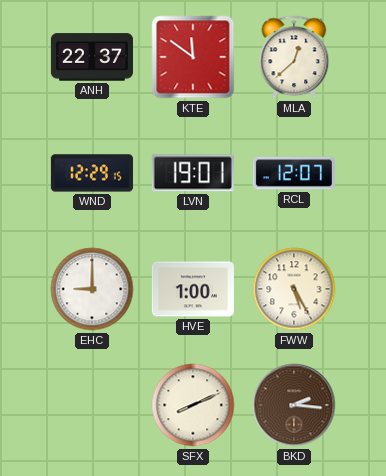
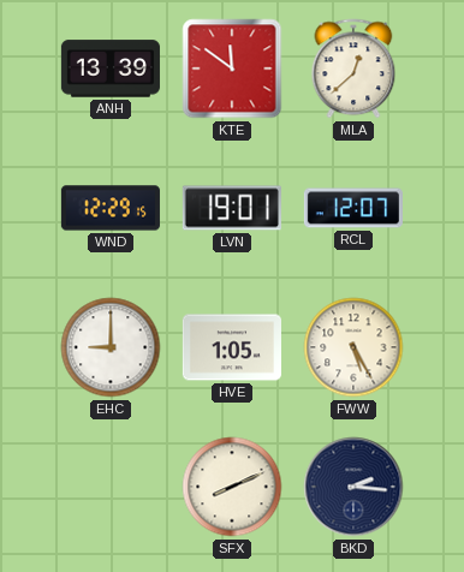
ANH: 22:37 -> 13:39 (111, 68)
HVE: 1:00 -> 1:05 (232, 347)
BKD dial: brown -> navy (353, 487)
